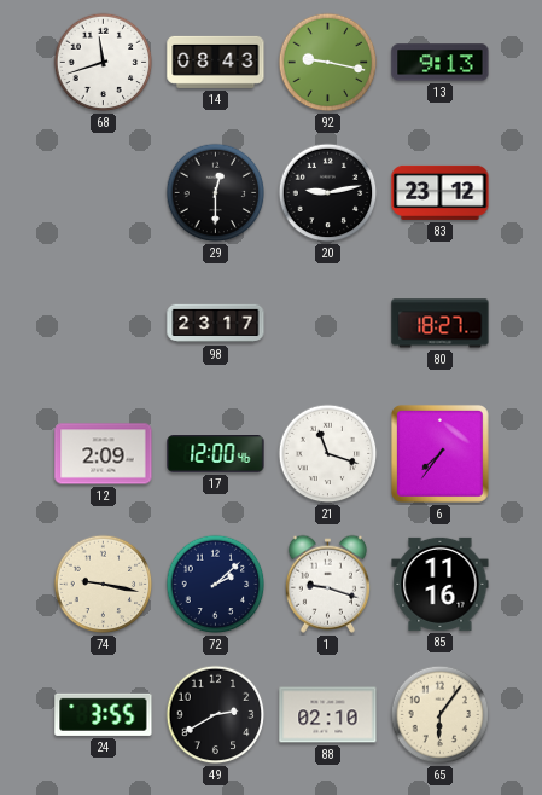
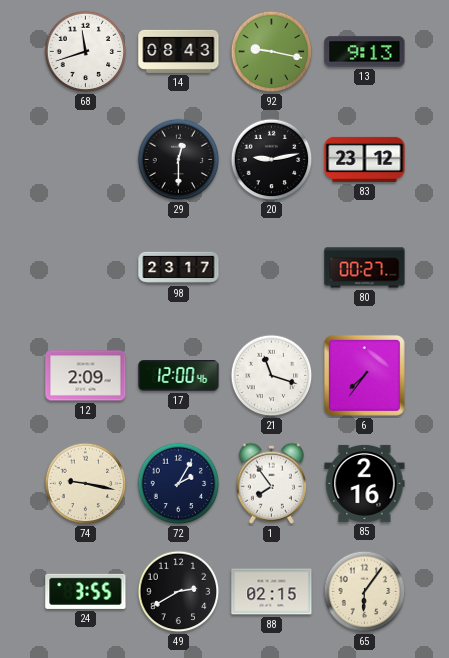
80: 18:27 -> 00:27 (365, 268)
72: 2:08 -> 2:05 (179, 484)
1: 9:18 -> 7:54 (271, 483)
85: 11:16 -> 2:16 (365, 483)
88: 02:10 -> 02:15 (272, 592)
